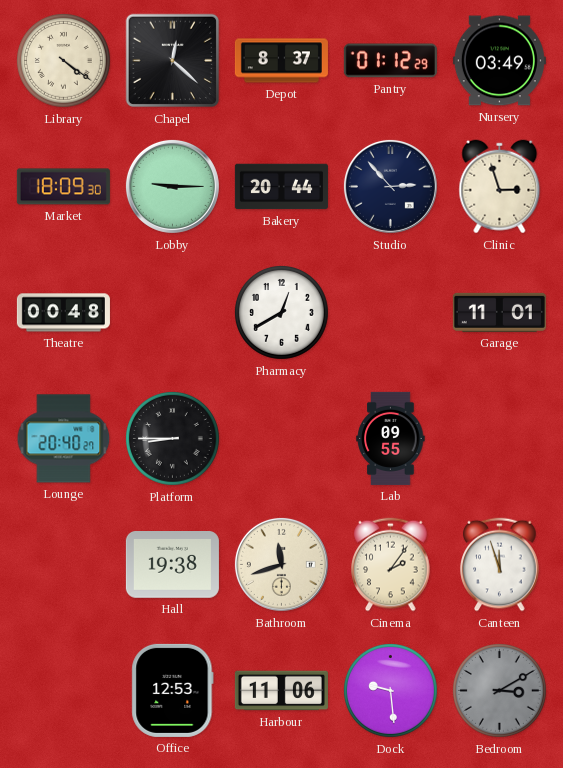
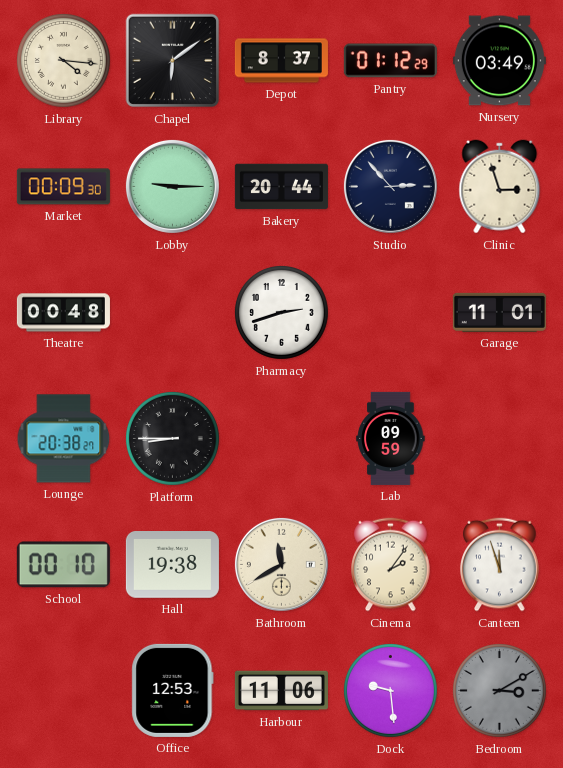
Library: 4:21 -> 4:16 (63, 60)
Chapel: 12:22 -> 6:09 (173, 61)
Market: 18:09 -> 00:09 (63, 187)
Pharmacy: 12:40 -> 2:42 (281, 312)
Lounge: 20:40 -> 20:38 (64, 439)
Lab: 09:55 -> 09:59 (391, 438)
School: none -> 00:10 (63, 565)
Bathroom: 11:42 -> 11:40 (281, 564)
